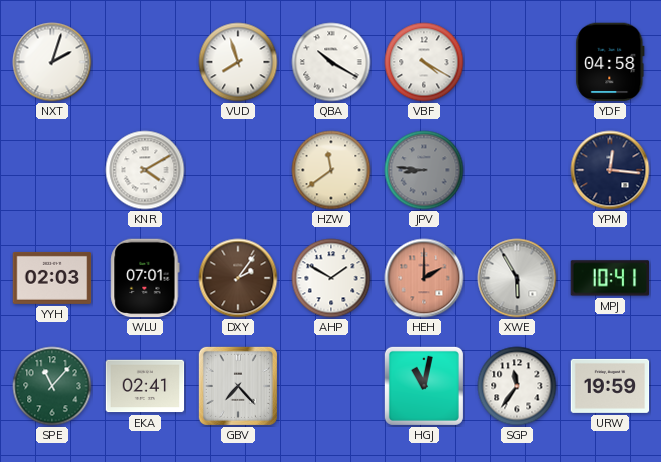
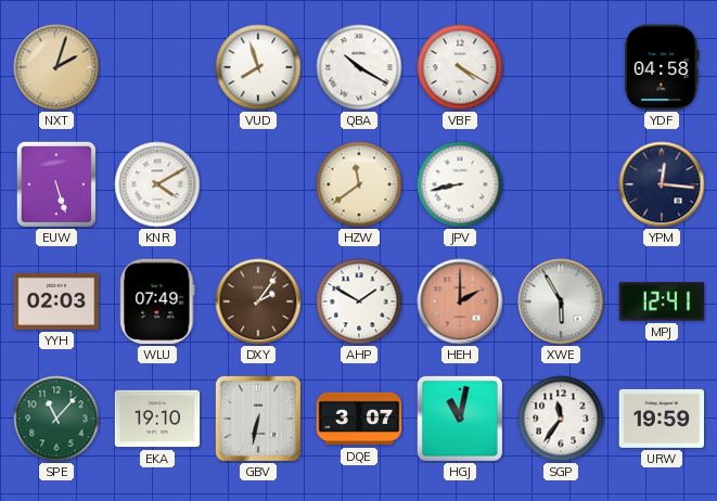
NXT dial: white -> champagne (56, 67)
EUW: none -> 5:27 (55, 184)
JPV: 8:46 -> 8:43 (460, 184)
JPV dial: grey -> white (460, 184)
WLU: 07:01 -> 07:49 (157, 301)
MPJ: 10:41 -> 12:41 (662, 301)
EKA: 02:41 -> 19:10 (157, 419)
GBV: 7:23 -> 6:32 (258, 419)
DQE: none -> 3:07 (359, 419)
